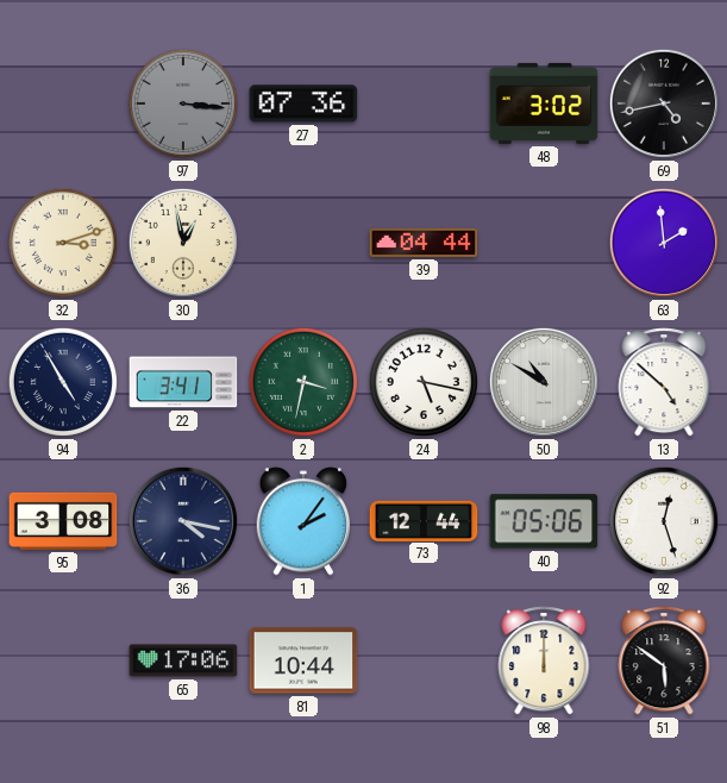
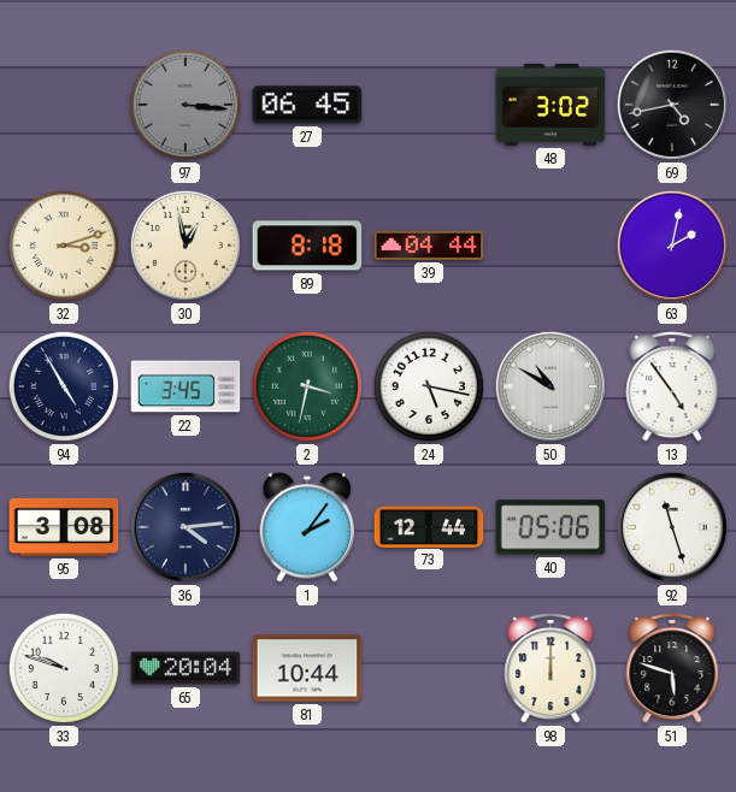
27: 07:36 -> 06:45 (307, 105)
89: none -> 8:18 (307, 246)
63: 1:59 -> 2:02 (672, 246)
22: 3:41 -> 3:45 (186, 386)
13: 4:52 -> 4:54 (672, 386)
36: 4:17 -> 4:14 (186, 527)
92: 12:27 -> 11:27 (672, 527)
33: none -> 9:48 (64, 668)
65: 17:06 -> 20:04 (186, 668)
51: 5:51 -> 5:48 (672, 668)
